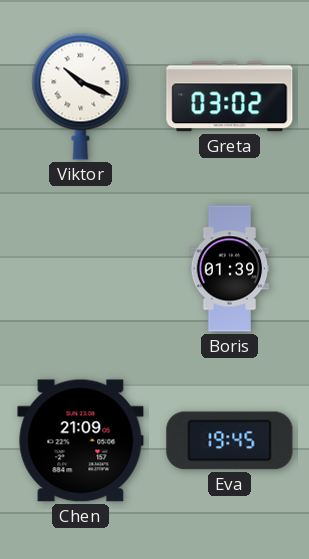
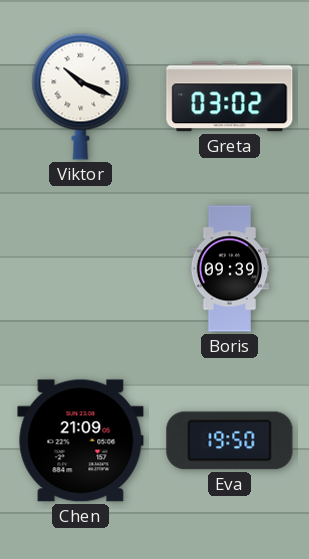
Boris: 01:39 -> 09:39 (230, 269)
Eva: 19:45 -> 19:50 (230, 441)
